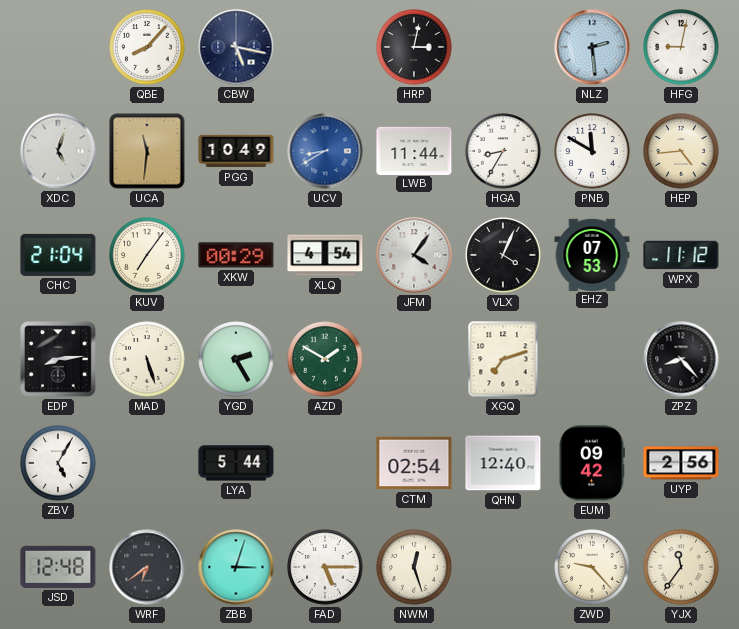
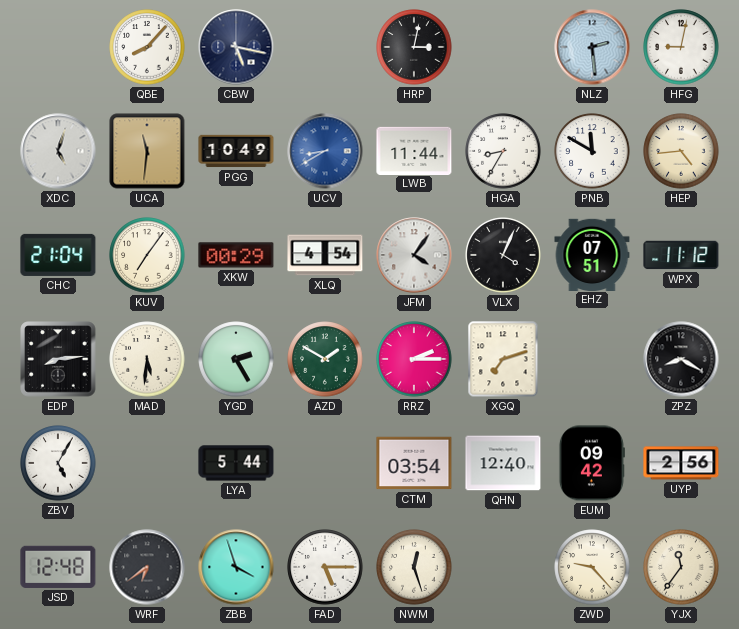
EHZ: 07:53 -> 07:51 (592, 254)
MAD: 5:27 -> 5:31 (147, 359)
RRZ: none -> 2:15 (414, 359)
ZPZ: 8:23 -> 8:20 (681, 359)
CTM: 02:54 -> 03:54 (414, 463)
ZBB: 3:03 -> 3:57 (236, 567)
